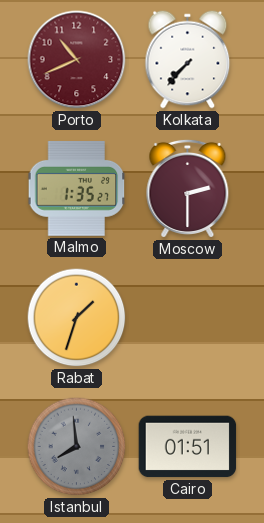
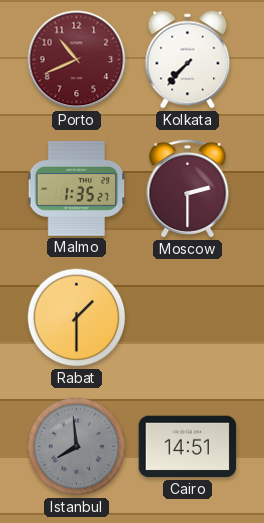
Rabat: 1:33 -> 1:30 (77, 318)
Cairo: 01:51 -> 14:51 (188, 447)
